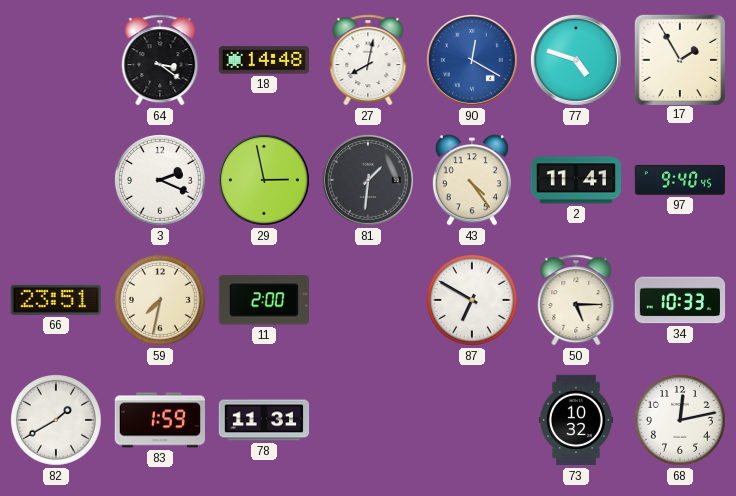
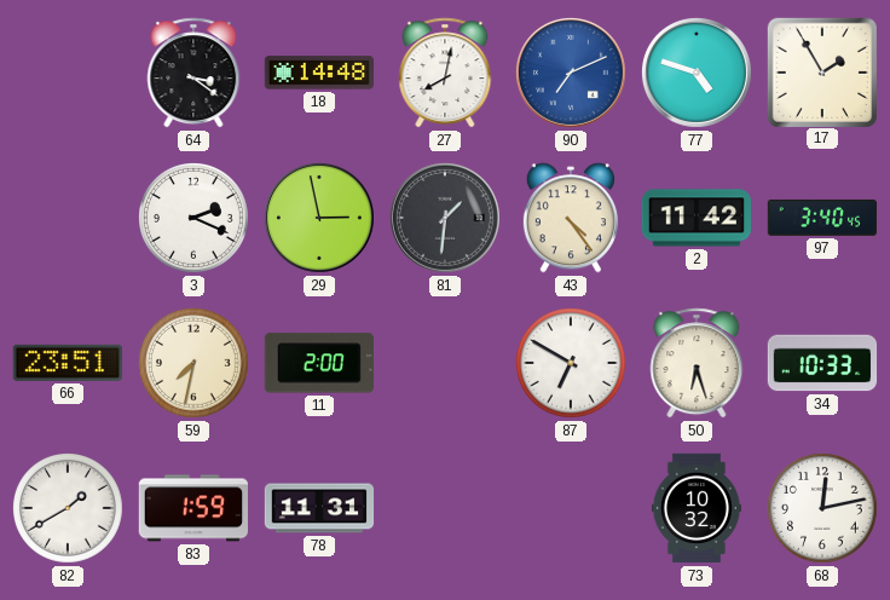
90: 12:20 -> 7:11 (571, 73)
2: 11:41 -> 11:42 (697, 218)
97: 9:40 -> 3:40 (822, 218)
50: 5:15 -> 6:27 (697, 363)
